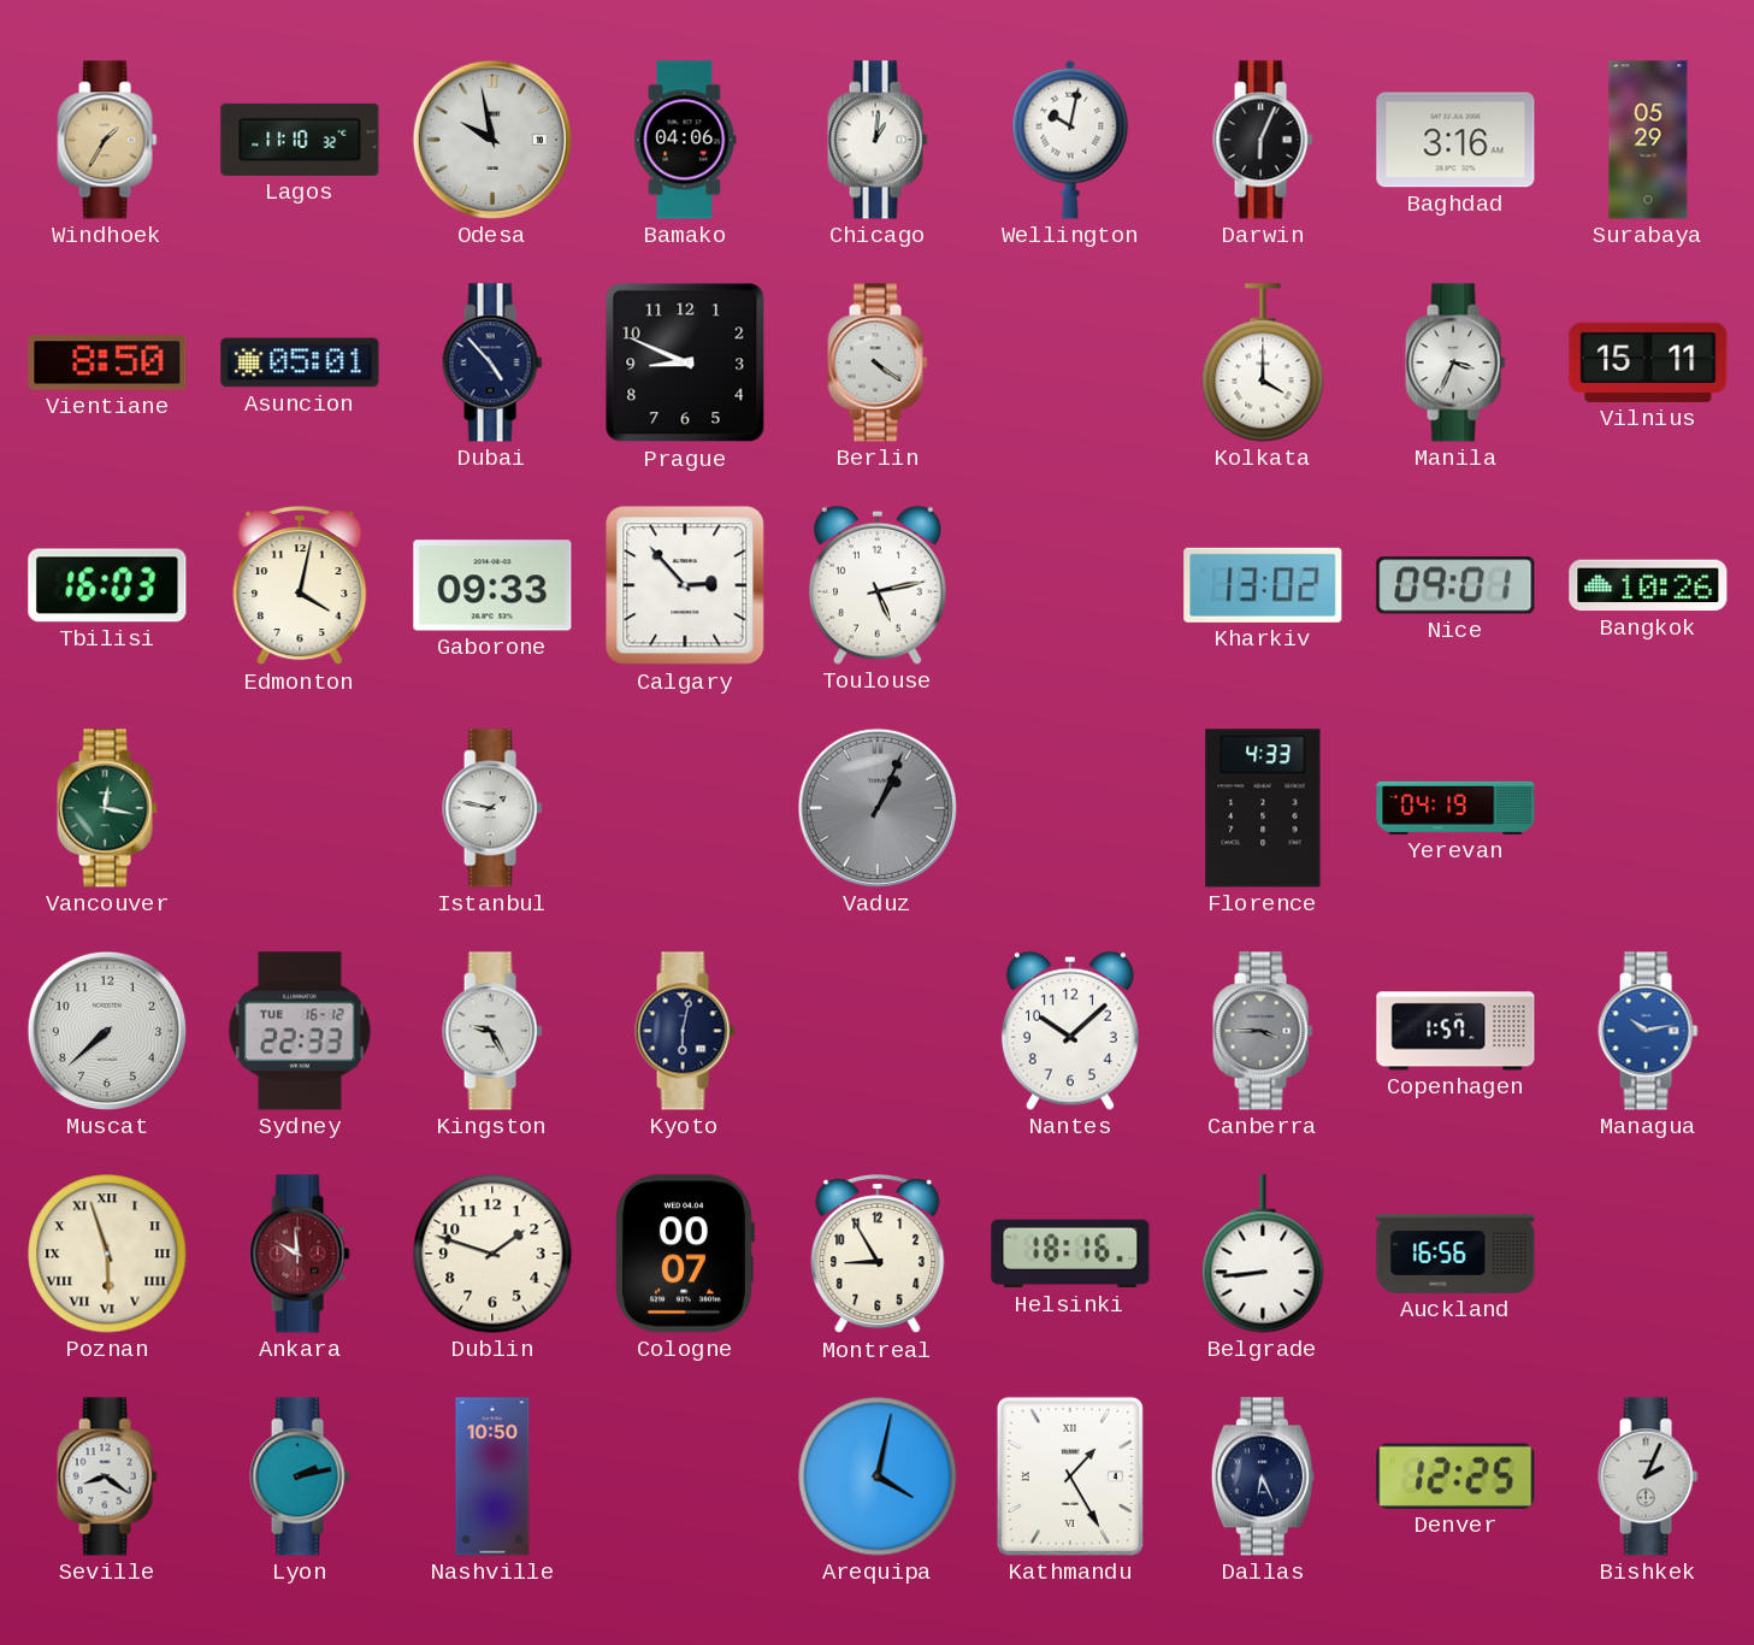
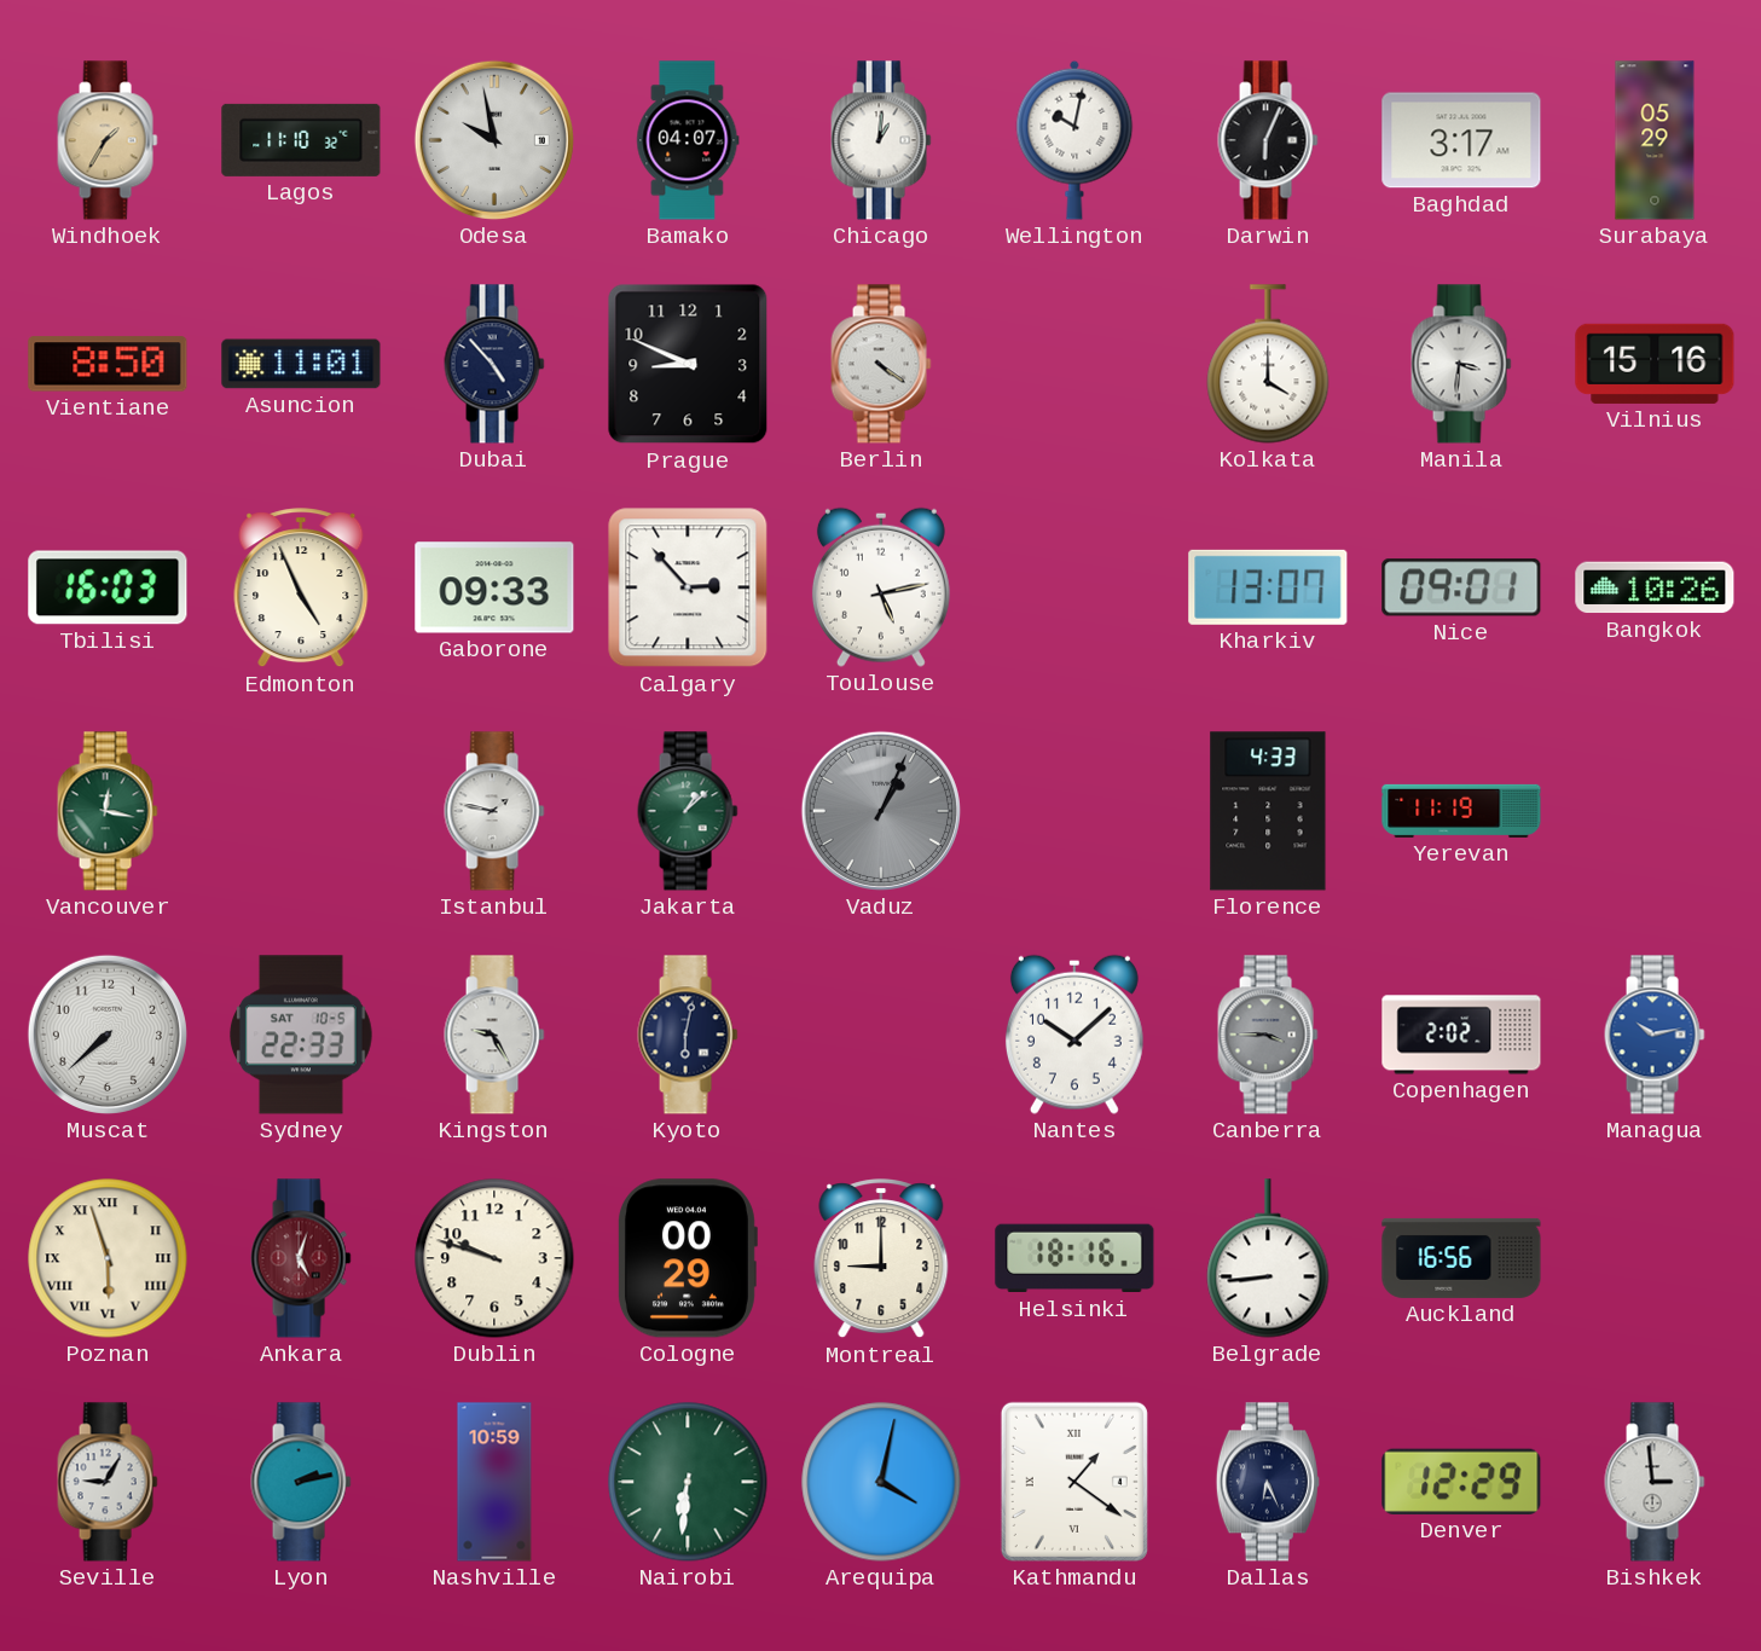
Bamako: 04:06 -> 04:07 (688, 140)
Baghdad: 3:16 -> 3:17 (1461, 140)
Asuncion: 05:01 -> 11:01 (301, 364)
Manila: 3:34 -> 3:31 (1461, 364)
Vilnius: 15:11 -> 15:16 (1655, 364)
Edmonton: 4:02 -> 4:56 (301, 589)
Kharkiv: 13:02 -> 13:07 (1268, 587)
Jakarta: none -> 1:08 (688, 811)
Yerevan: 04:19 -> 11:19 (1461, 811)
Sydney date: TUE 16-12 -> SAT 10-5 (301, 1035)
Copenhagen: 1:57 -> 2:02 (1461, 1035)
Ankara: 9:59 -> 5:03 (301, 1258)
Dublin: 1:48 -> 9:48 (494, 1258)
Cologne: 00:07 -> 00:29 (687, 1258)
Montreal: 8:55 -> 9:00 (881, 1259)
Seville: 8:21 -> 9:05 (108, 1482)
Nashville: 10:50 -> 10:59 (494, 1482)
Nairobi: none -> 6:31 (688, 1482)
Kathmandu: 1:25 -> 1:21 (1074, 1482)
Denver: 12:25 -> 12:29 (1461, 1482)
Bishkek: 2:04 -> 2:59 (1655, 1482)
